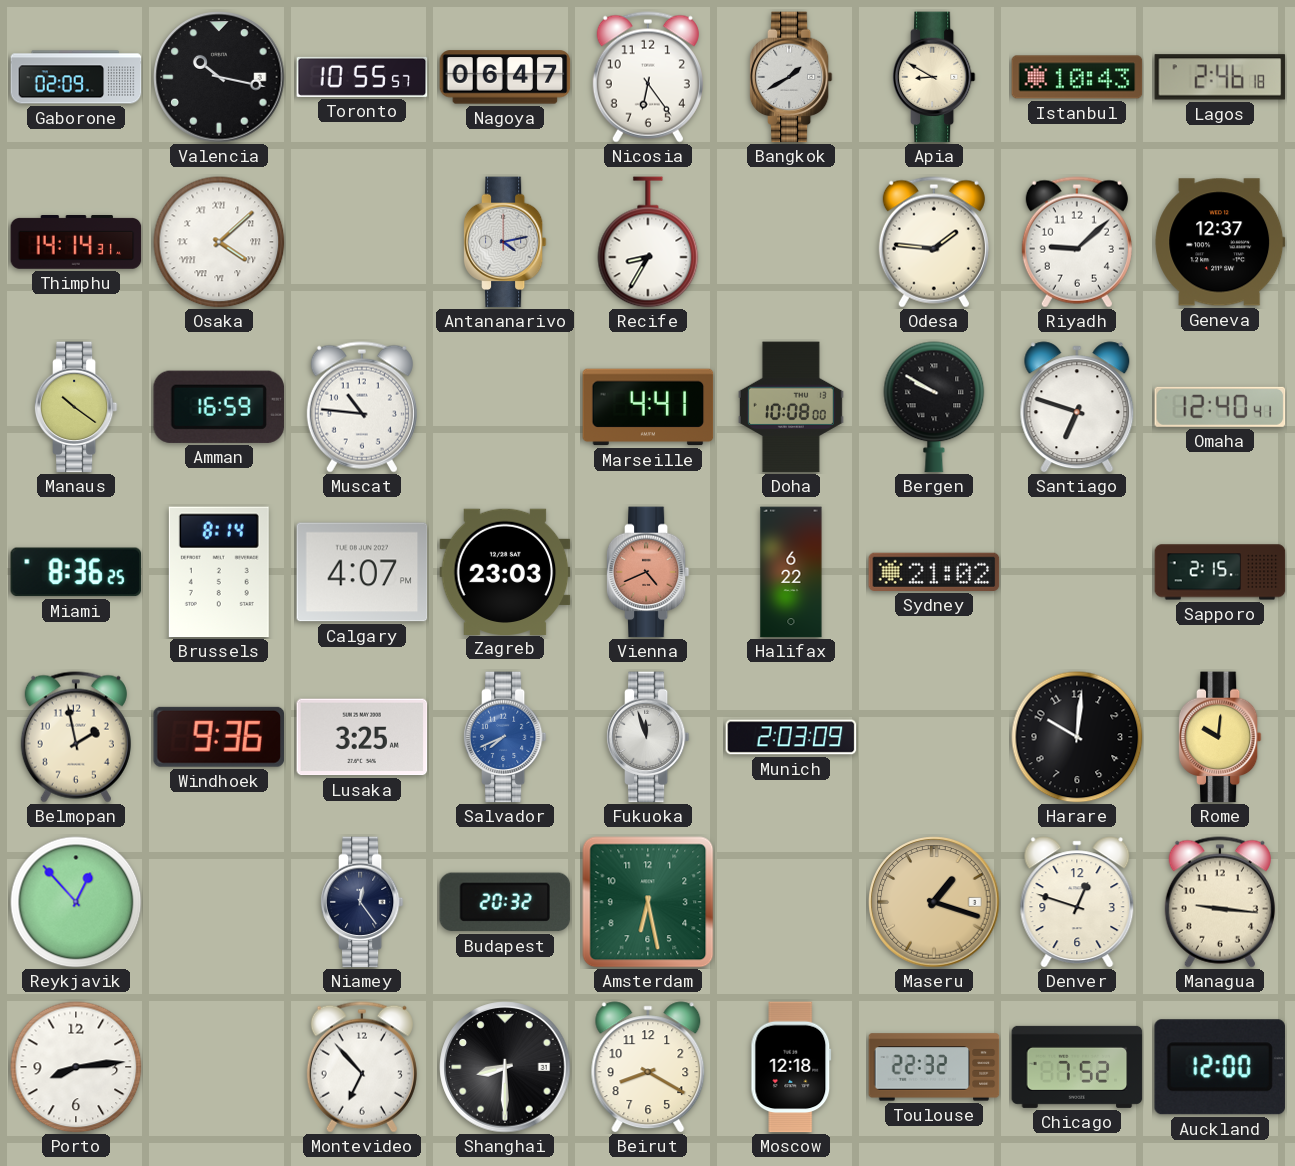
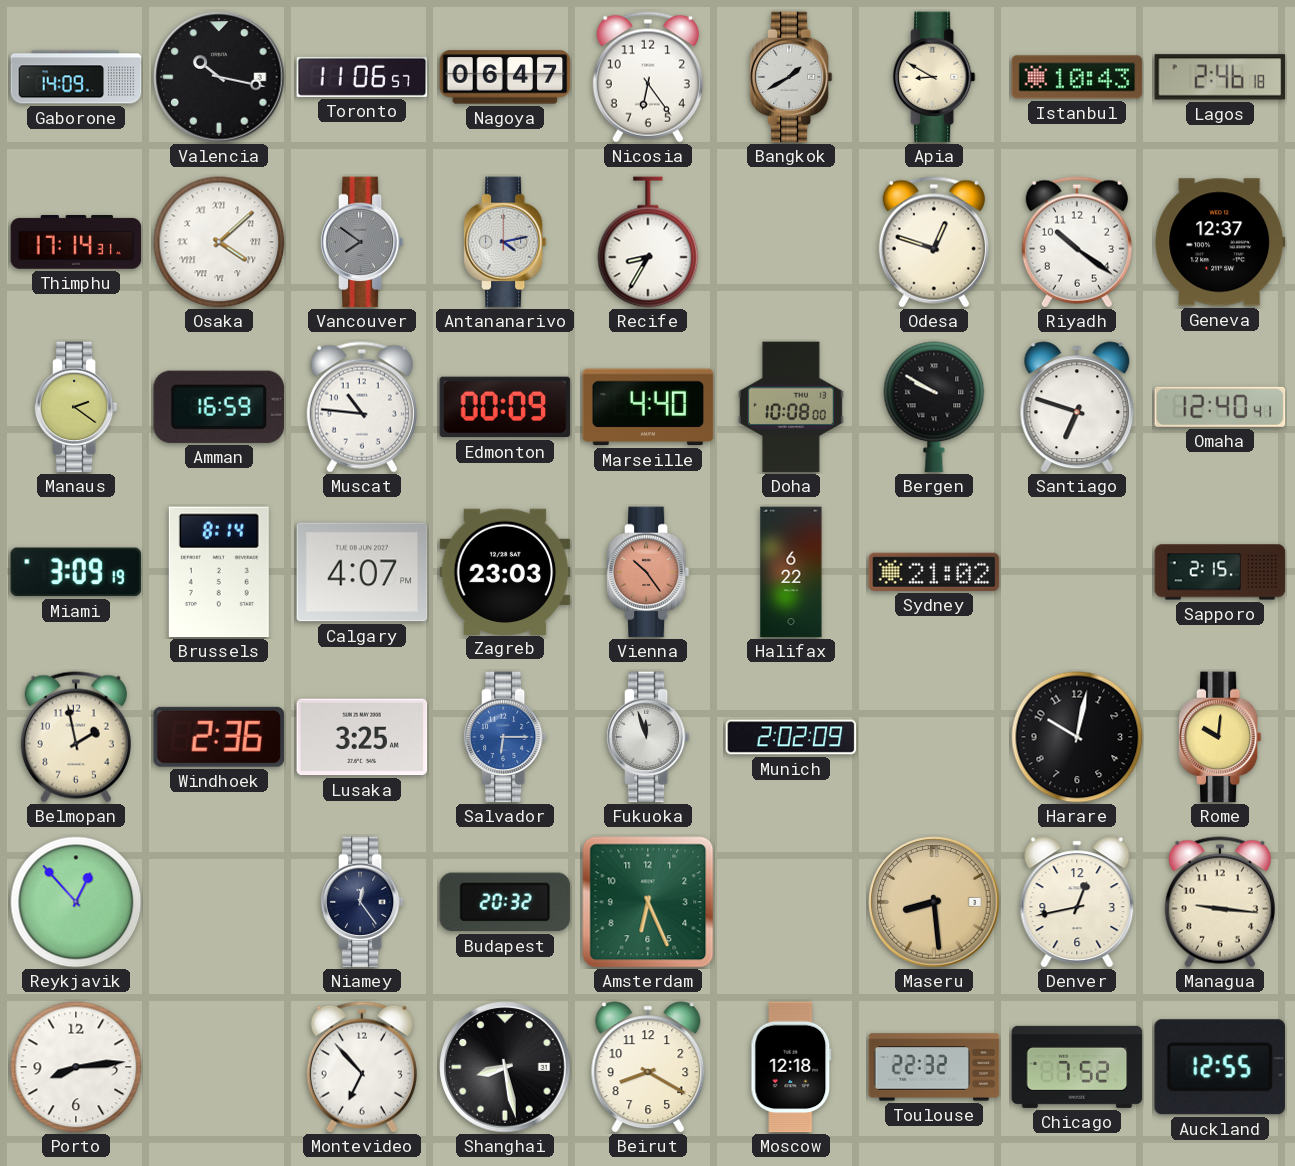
Gaborone: 02:09 -> 14:09 (76, 77)
Toronto: 10:55 -> 11:06 (362, 77)
Thimphu: 14:14 -> 17:14 (76, 243)
Vancouver: none -> 7:51 (362, 242)
Odesa: 1:46 -> 12:48 (934, 242)
Riyadh: 9:08 -> 10:21 (1077, 242)
Manaus: 10:21 -> 2:21 (76, 407)
Edmonton: none -> 00:09 (505, 407)
Marseille: 4:41 -> 4:40 (648, 407)
Miami: 8:36 -> 3:09 (76, 572)
Vienna: 4:41 -> 10:24 (648, 572)
Windhoek: 9:36 -> 2:36 (218, 737)
Salvador: 7:41 -> 6:15 (505, 737)
Munich: 2:03 -> 2:02 (791, 737)
Harare: 10:01 -> 10:02 (1077, 737)
Amsterdam: 6:28 -> 6:26 (648, 902)
Maseru: 1:18 -> 8:29 (934, 902)
Denver: 12:48 -> 12:43 (1077, 902)
Shanghai: 8:30 -> 8:28 (505, 1067)
Auckland: 12:00 -> 12:55 (1220, 1067)
